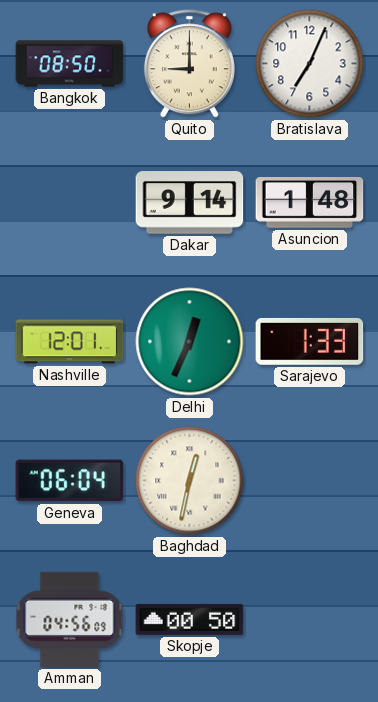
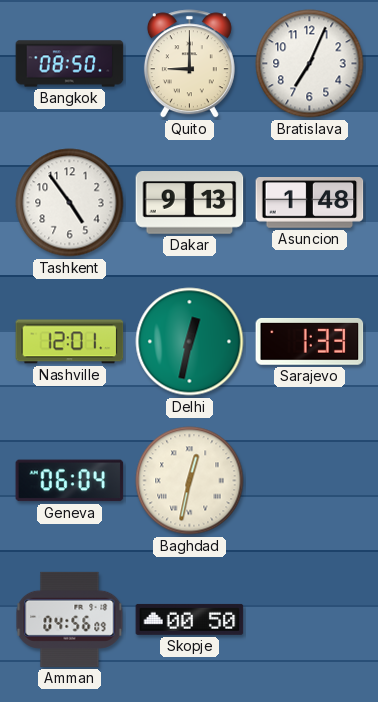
Tashkent: none -> 4:54 (70, 203)
Dakar: 9:14 -> 9:13 (190, 203)
Delhi: 12:34 -> 12:32 (190, 342)
